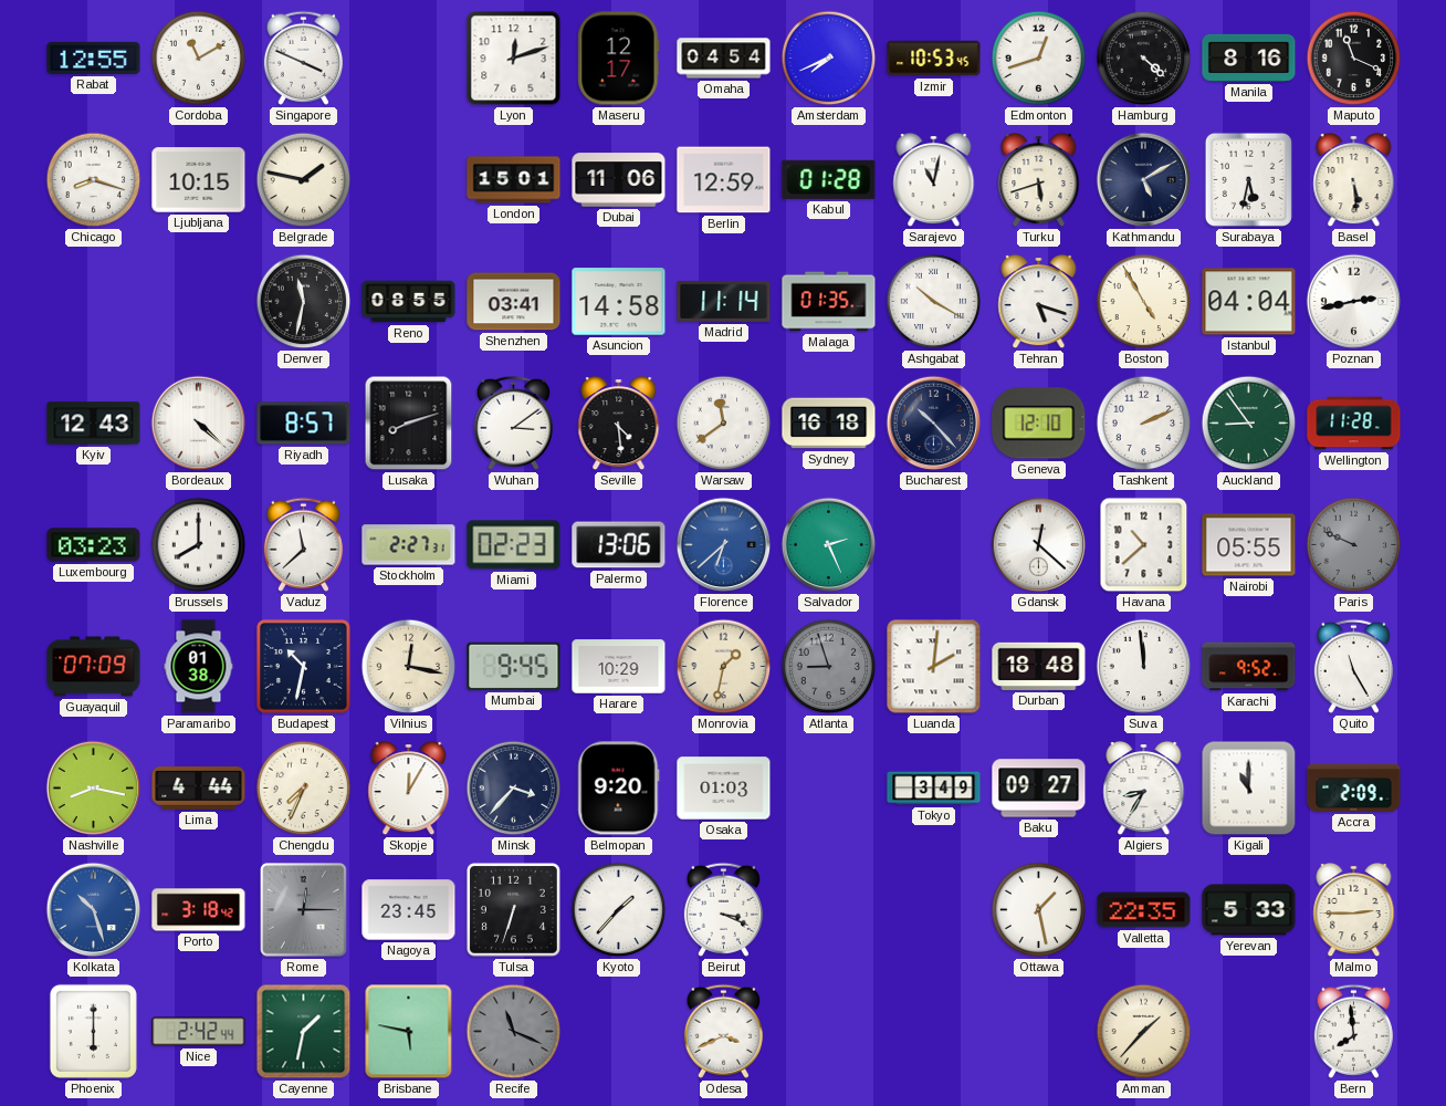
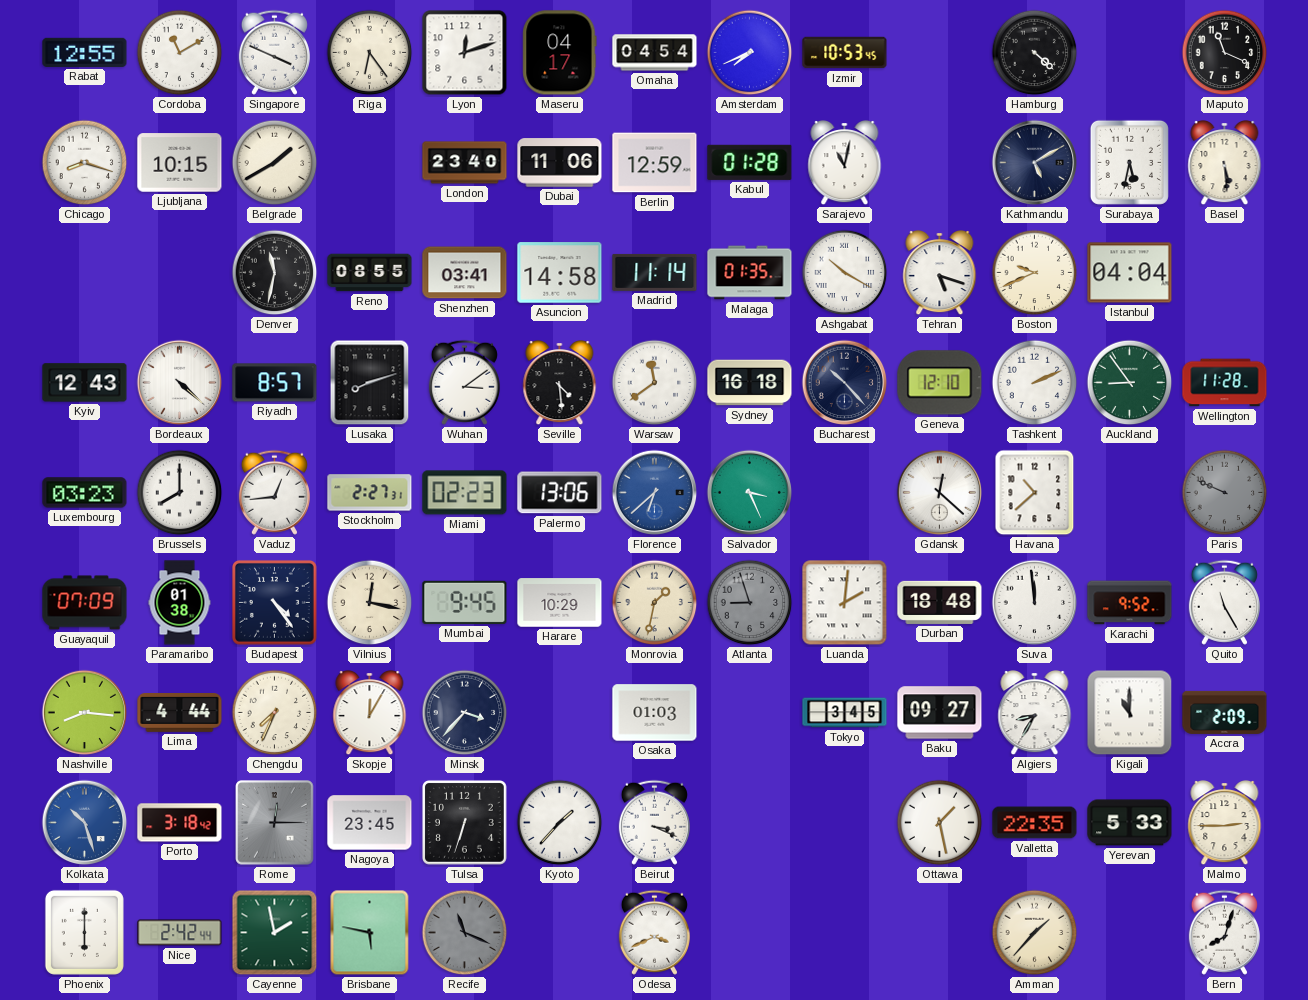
Riga: none -> 6:24 (370, 53)
Maseru: 12:17 -> 04:17 (560, 53)
Edmonton: 12:42 -> none (1039, 59)
Manila: 8:16 -> none (1249, 58)
Belgrade: 1:47 -> 1:40 (275, 163)
London: 15:01 -> 23:40 (465, 163)
Turku: 5:42 -> none (1039, 181)
Boston: 4:55 -> 9:41 (1035, 273)
Poznan: 2:43 -> none (1354, 302)
Vaduz: 11:38 -> 12:44 (274, 492)
Salvador: 2:26 -> 3:26 (750, 493)
Nairobi: 05:55 -> none (1249, 545)
Budapest: 10:32 -> 4:24 (274, 602)
Nashville: 8:17 -> 8:16 (85, 713)
Belmopan: 9:20 -> none (619, 789)
Tokyo: 3:49 -> 3:45 (845, 713)
Cayenne: 1:32 -> 1:58 (275, 933)
Bern: 7:59 -> 8:03 (1224, 932)
